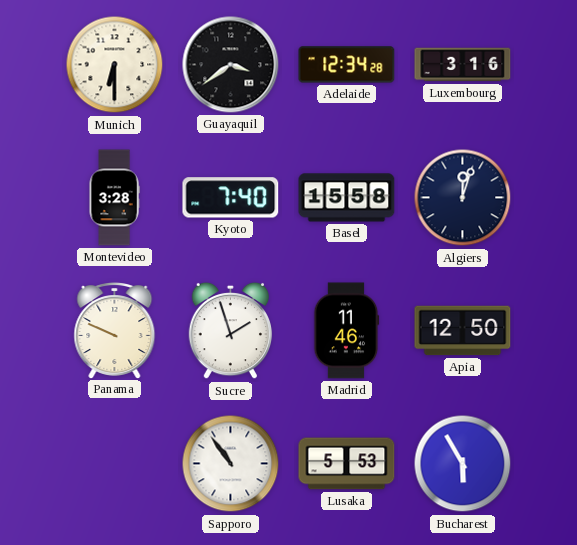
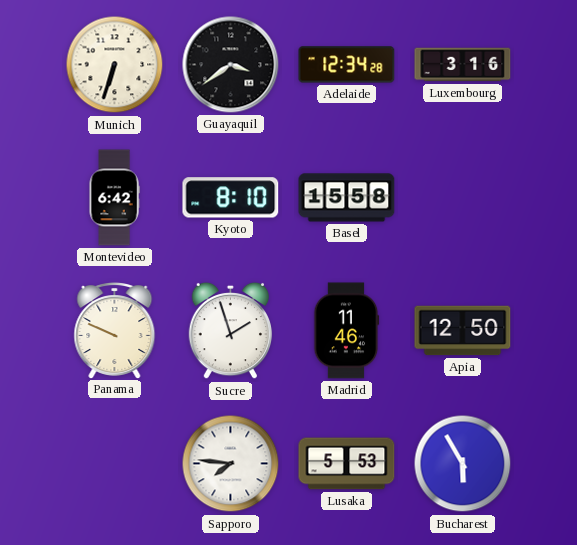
Munich: 6:30 -> 6:33 (115, 65)
Montevideo: 3:28 -> 6:42 (114, 198)
Kyoto: 7:40 -> 8:10 (231, 198)
Algiers: 12:03 -> none (463, 198)
Sapporo: 10:54 -> 7:46 (231, 464)
